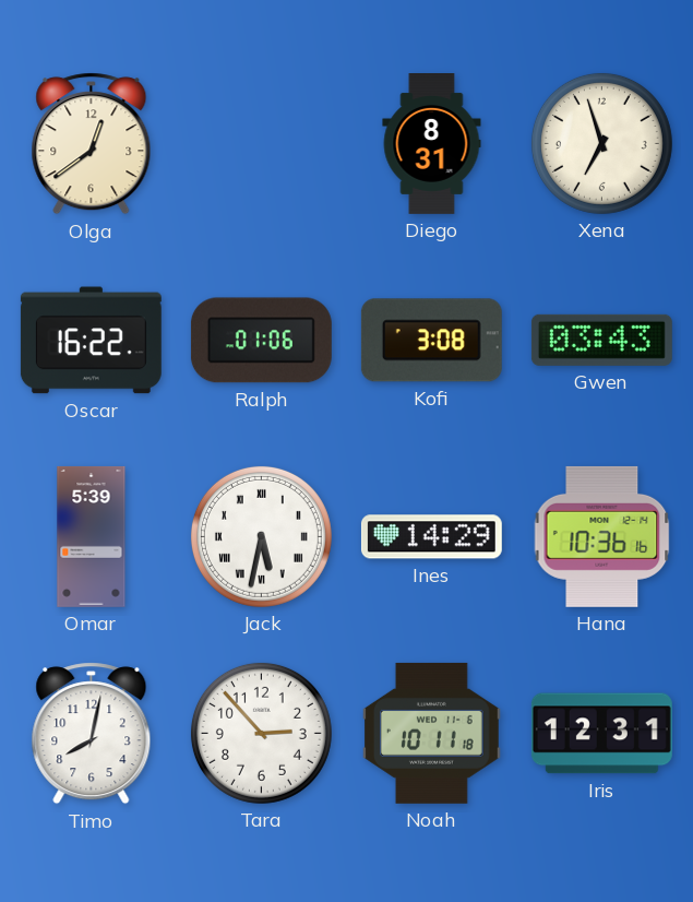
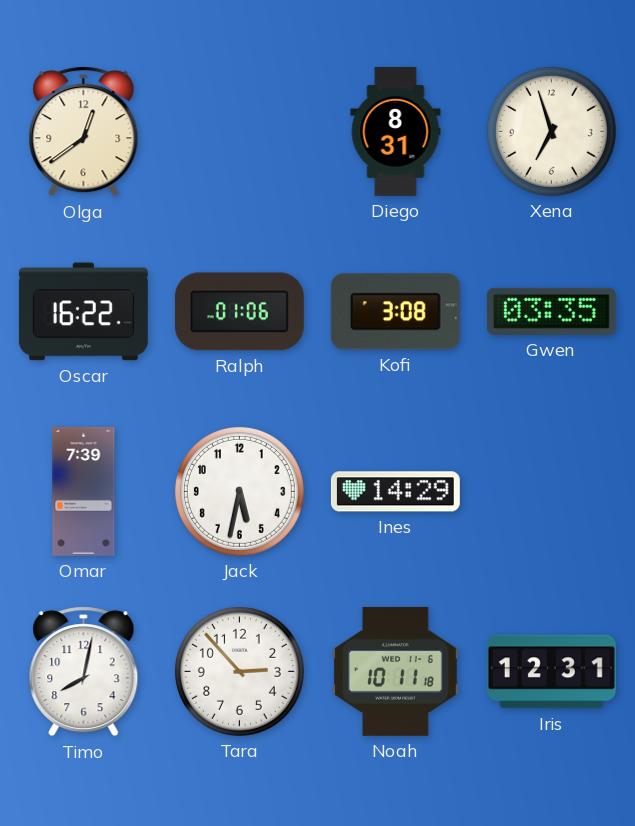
Gwen: 03:43 -> 03:35 (551, 311)
Omar: 5:39 -> 7:39 (84, 491)
Jack numerals: Roman -> Arabic (239, 491)
Hana: 10:36 -> none (602, 536)
